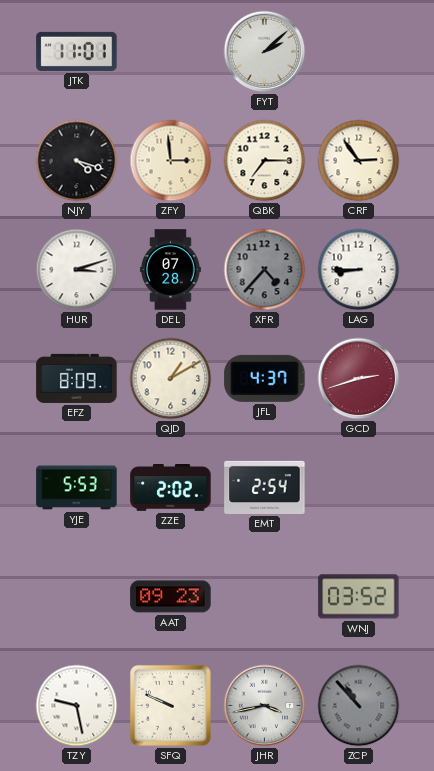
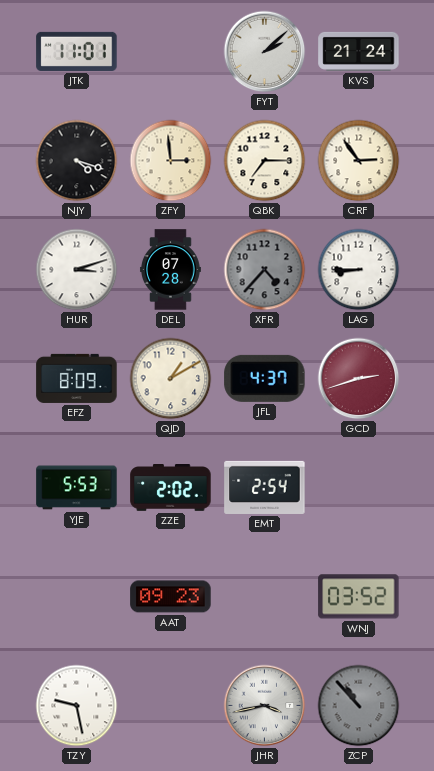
KVS: none -> 21:24 (359, 51)
SFQ: 9:49 -> none (170, 705)
